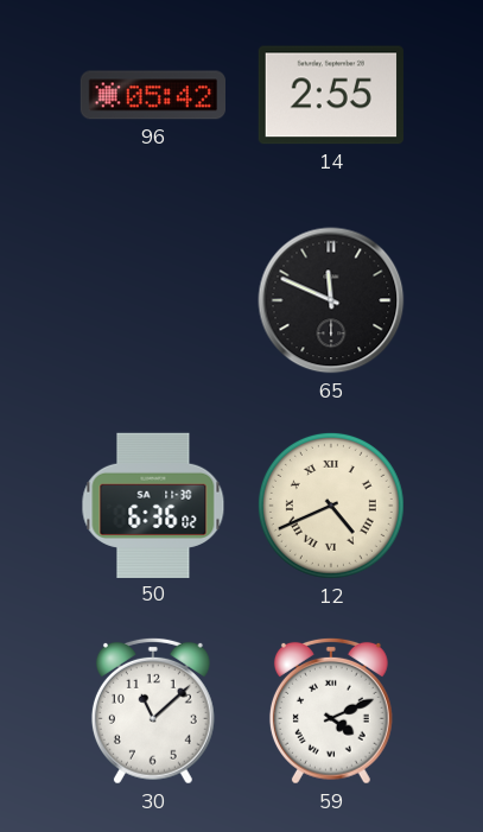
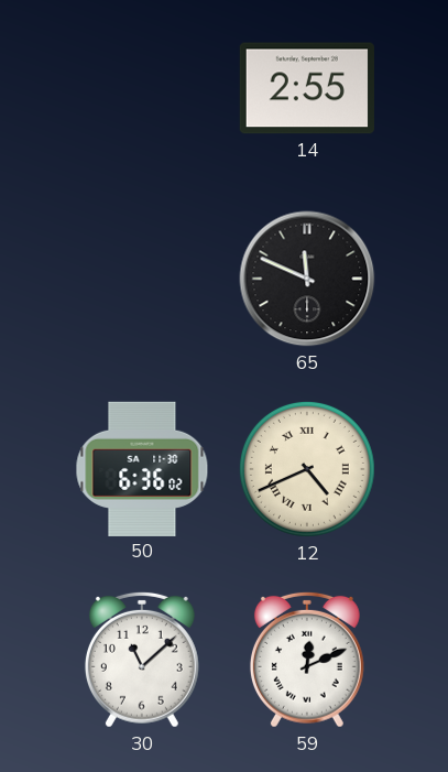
96: 05:42 -> none (152, 95)
59: 4:11 -> 12:11 (307, 660)
